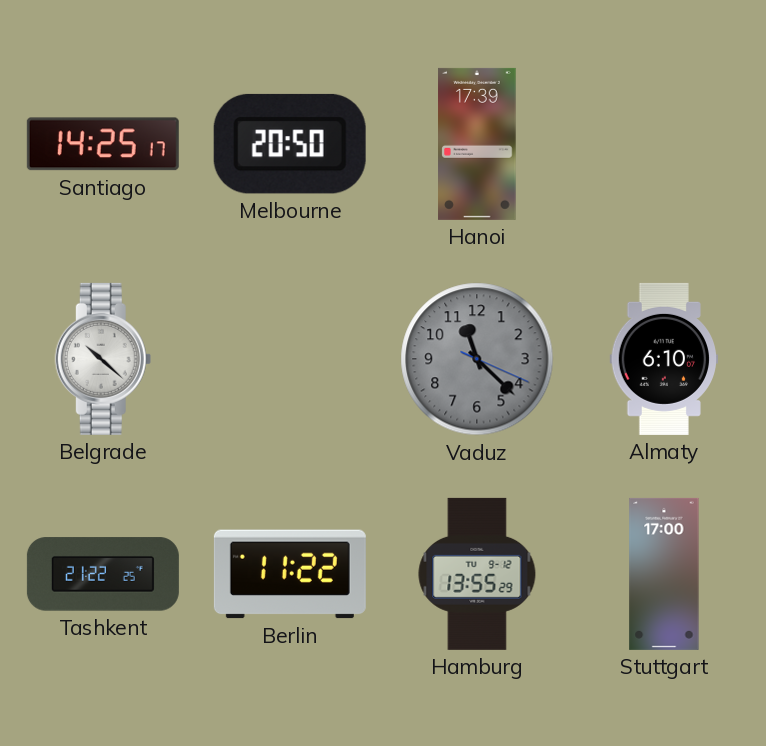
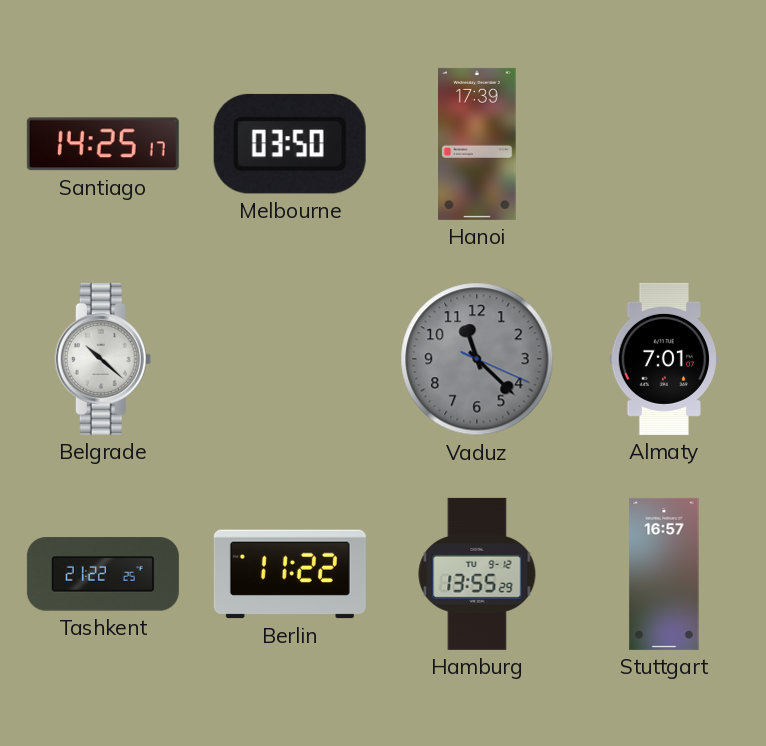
Melbourne: 20:50 -> 03:50 (290, 144)
Almaty: 6:10 -> 7:01 (663, 359)
Stuttgart: 17:00 -> 16:57 (664, 574)
